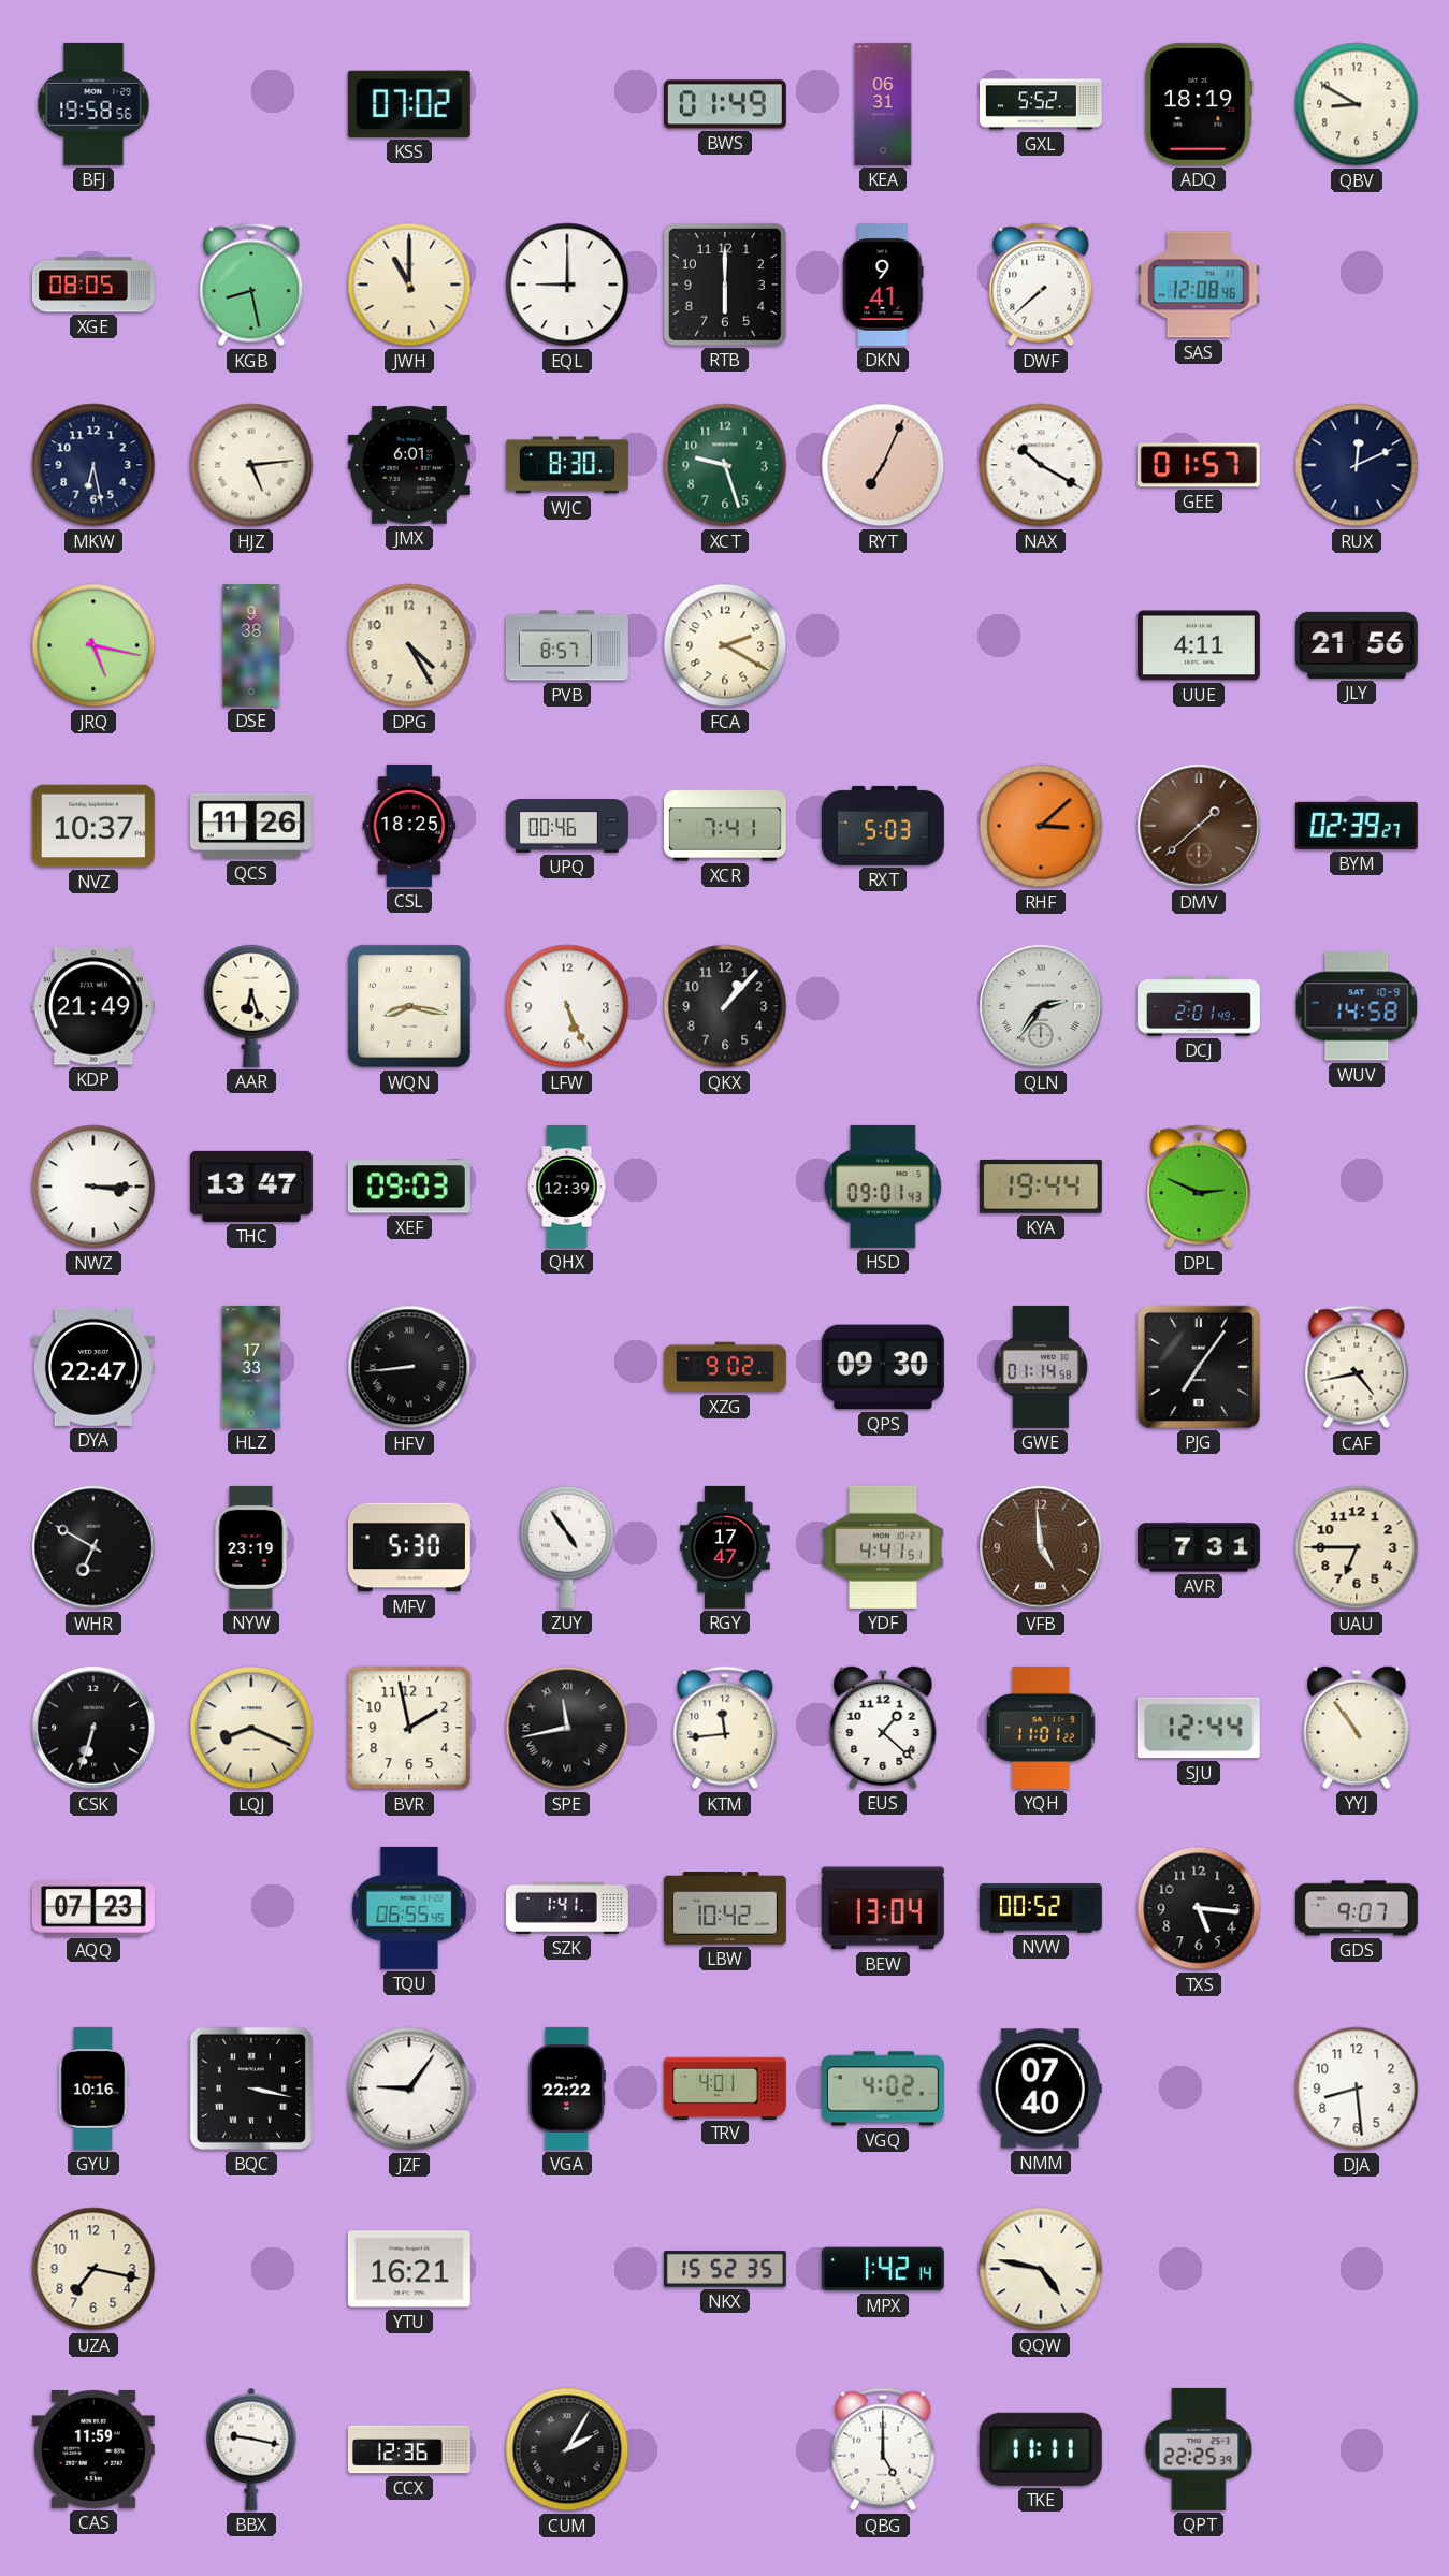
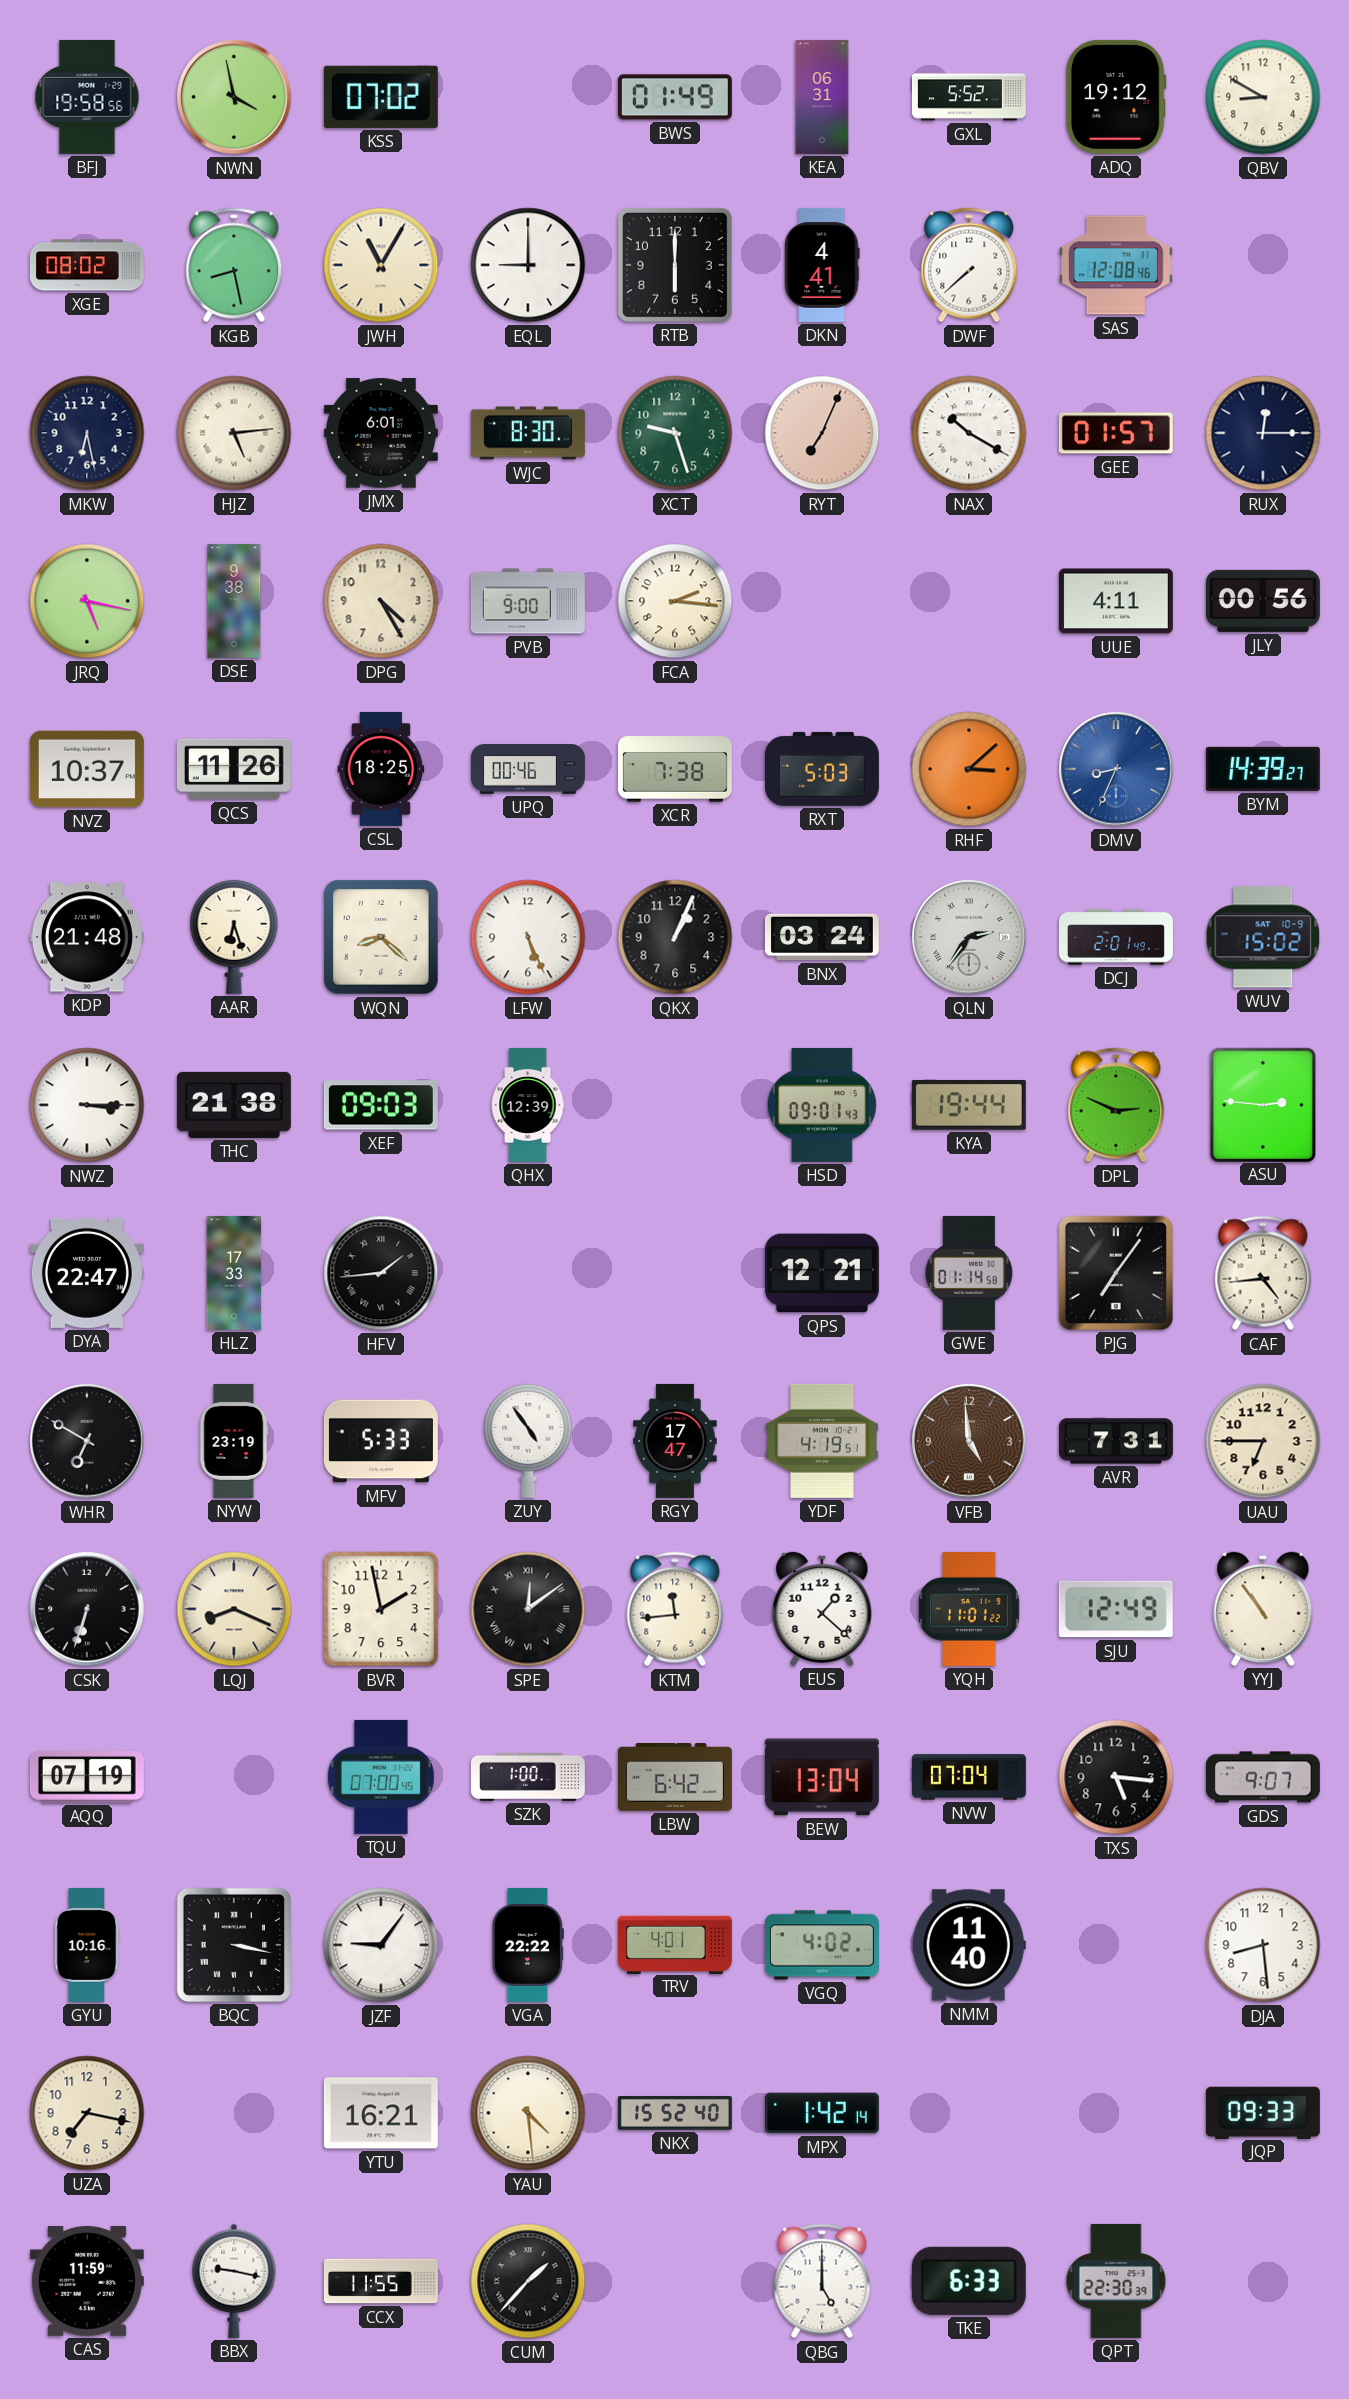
NWN: none -> 3:58 (234, 97)
ADQ: 18:19 -> 19:12 (1116, 97)
XGE: 08:05 -> 08:02 (87, 265)
JWH: 11:00 -> 11:05 (381, 265)
DKN: 9:41 -> 4:41 (822, 265)
RUX: 12:11 -> 12:15 (1263, 433)
PVB: 8:57 -> 9:00 (528, 601)
FCA: 2:20 -> 2:16 (675, 601)
JLY: 21:56 -> 00:56 (1263, 601)
XCR: 7:41 -> 7:38 (675, 769)
DMV: 1:38 -> 8:34 (1116, 769)
DMV dial: brown -> blue (1116, 769)
BYM: 02:39 -> 14:39 (1263, 769)
KDP: 21:49 -> 21:48 (87, 937)
WQN: 8:17 -> 8:22 (381, 937)
QKX: 1:07 -> 1:04 (675, 937)
BNX: none -> 03:24 (822, 937)
WUV: 14:58 -> 15:02 (1263, 937)
THC: 13:47 -> 21:38 (234, 1105)
ASU: none -> 2:46 (1262, 1104)
HFV: 8:44 -> 1:44 (381, 1273)
XZG: 9:02 -> none (725, 1367)
QPS: 09:30 -> 12:21 (822, 1273)
CAF: 4:43 -> 4:44 (1263, 1273)
MFV: 5:30 -> 5:33 (381, 1441)
YDF: 4:41 -> 4:19 (822, 1441)
SPE: 11:43 -> 12:09 (528, 1609)
SJU: 12:44 -> 12:49 (1116, 1609)
AQQ: 07:23 -> 07:19 (87, 1778)
TQU: 06:55 -> 07:00 (381, 1777)
SZK: 1:41 -> 1:00 (528, 1777)
LBW: 10:42 -> 6:42 (675, 1778)
NVW: 00:52 -> 07:04 (969, 1777)
NMM: 07:40 -> 11:40 (969, 1945)
YAU: none -> 4:29 (528, 2113)
NKX: 15:52:35 -> 15:52:40 (675, 2114)
QQW: 4:47 -> none (1041, 2269)
JQP: none -> 09:33 (1263, 2112)
CCX: 12:36 -> 11:55 (381, 2281)
CUM: 2:05 -> 1:37 (528, 2281)
TKE: 11:11 -> 6:33 (969, 2281)
QPT: 22:25 -> 22:30 (1116, 2281)
